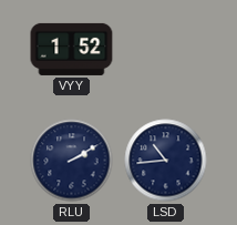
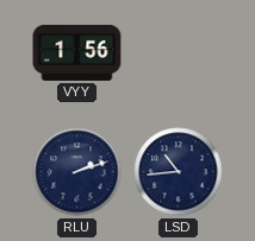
VYY: 1:52 -> 1:56 (77, 52)
RLU: 2:10 -> 2:12 (77, 172)
